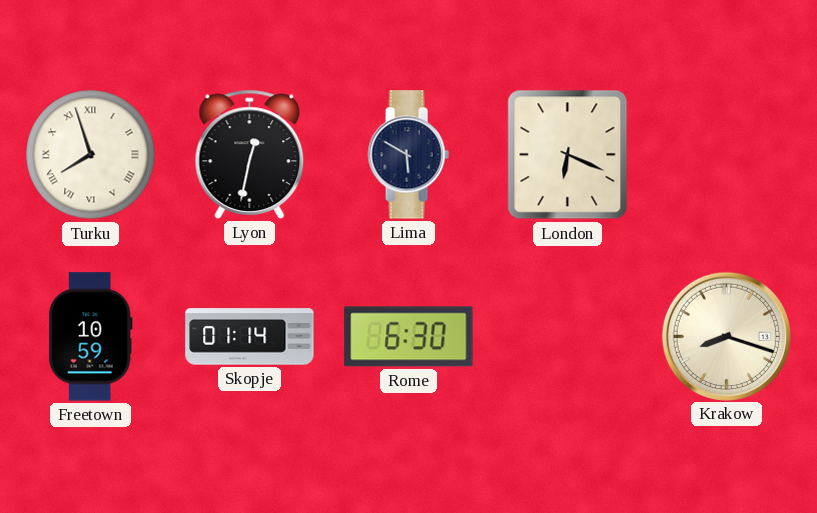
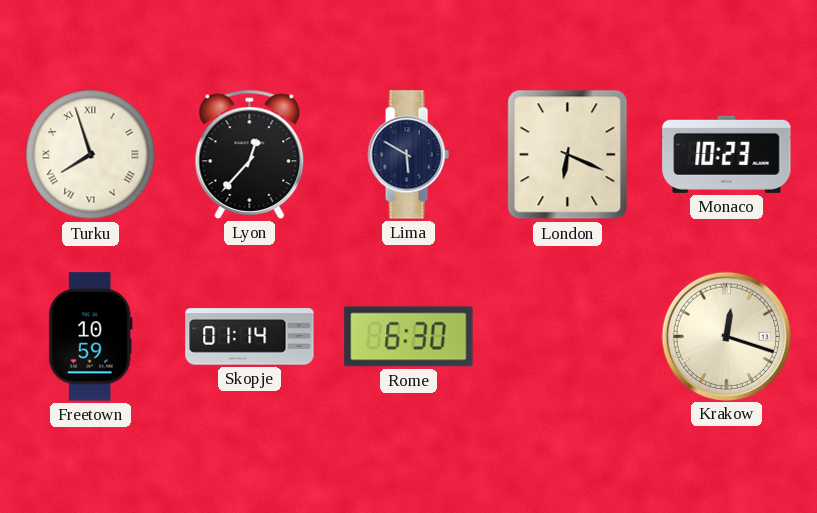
Lyon: 12:32 -> 12:37 (250, 154)
Monaco: none -> 10:23 (727, 154)
Krakow: 8:18 -> 12:18 (726, 336)
